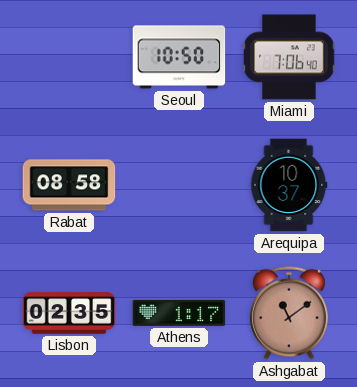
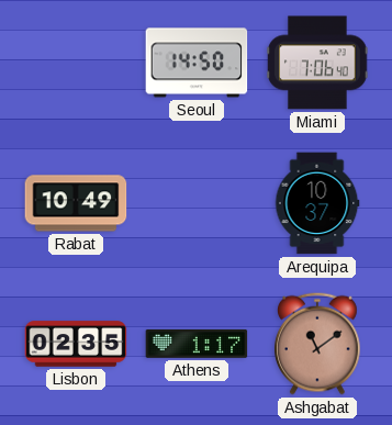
Seoul: 10:50 -> 14:50 (197, 63)
Rabat: 08:58 -> 10:49 (76, 203)
